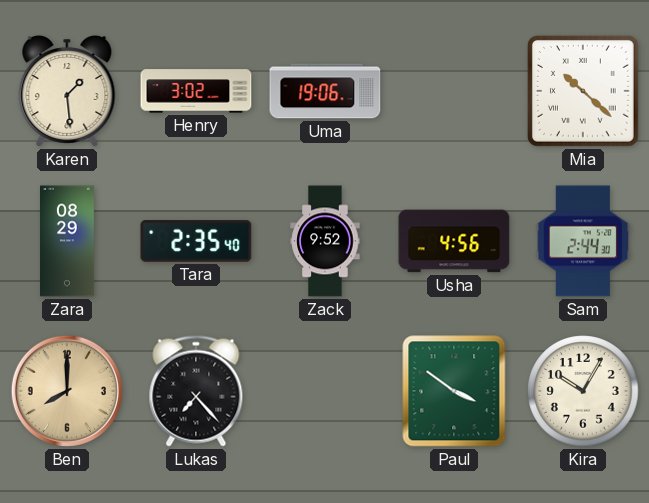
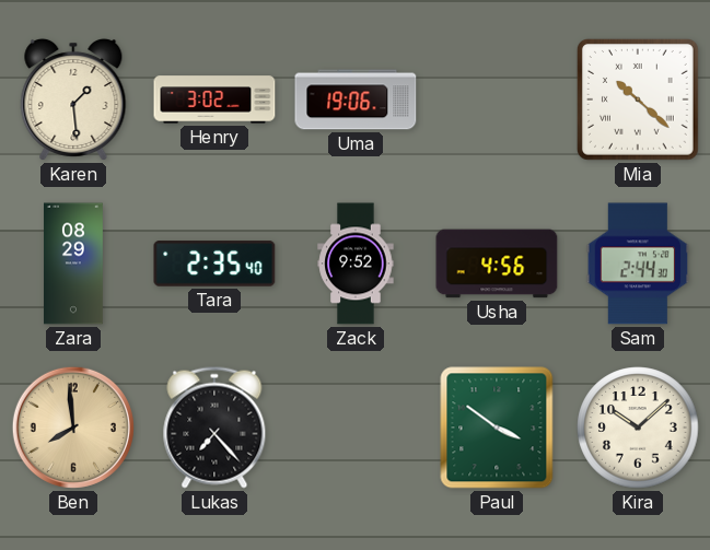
Ben: 8:00 -> 7:59 (73, 428)
Kira: 10:05 -> 10:08 (638, 428)
